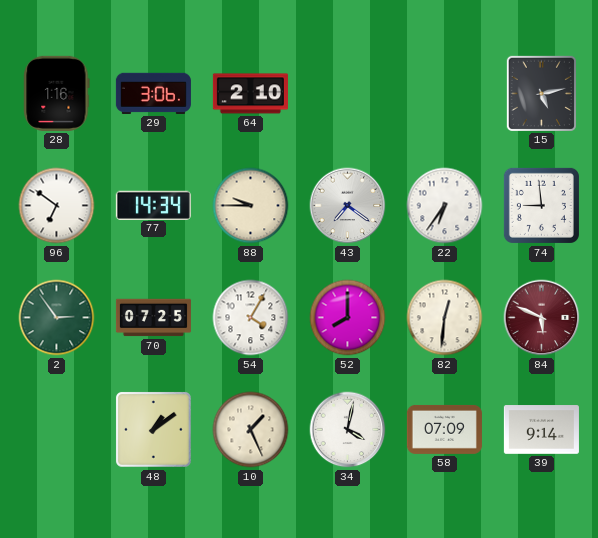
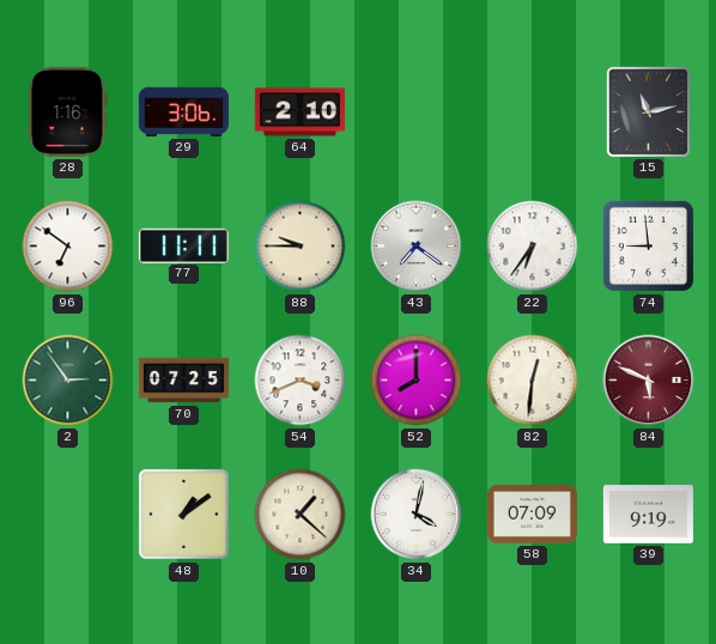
15: 5:13 -> 11:13 (648, 111)
77: 14:34 -> 11:11 (183, 245)
54: 4:05 -> 3:41 (301, 381)
10: 1:26 -> 1:22 (301, 515)
39: 9:14 -> 9:19 (648, 515)
